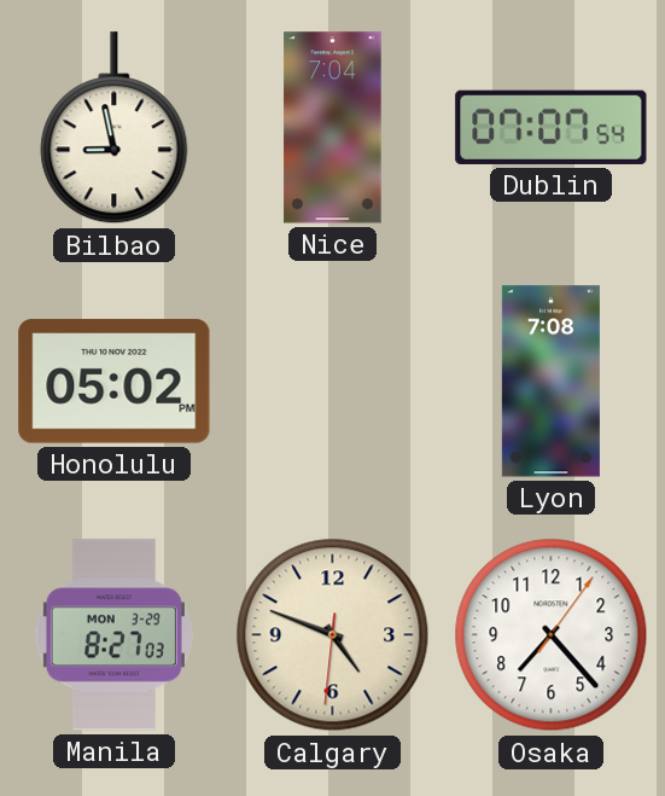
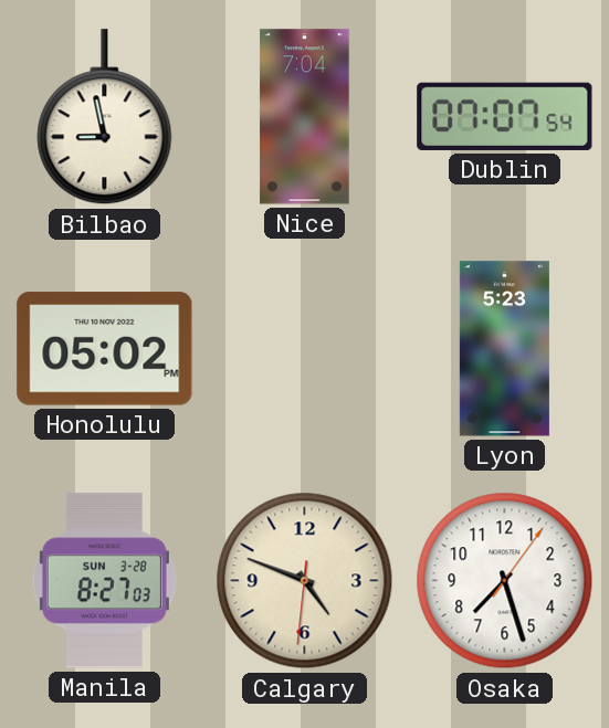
Lyon: 7:08 -> 5:23 (504, 349)
Manila date: MON 3-29 -> SUN 3-28 (104, 581)
Osaka: 7:23 -> 7:27 (505, 581)
